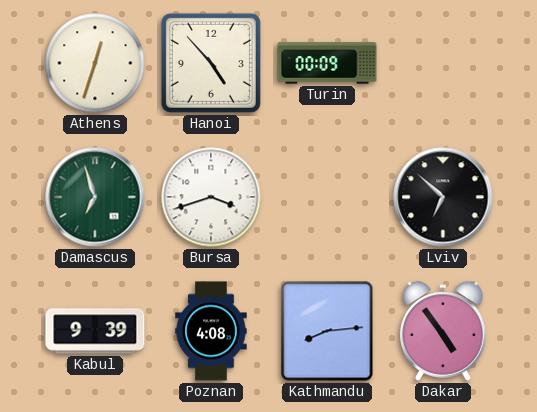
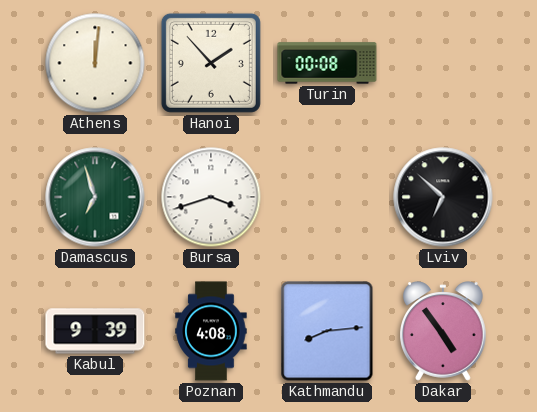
Athens: 12:33 -> 12:01 (95, 63)
Hanoi: 4:53 -> 1:53 (211, 63)
Turin: 00:09 -> 00:08 (327, 63)
